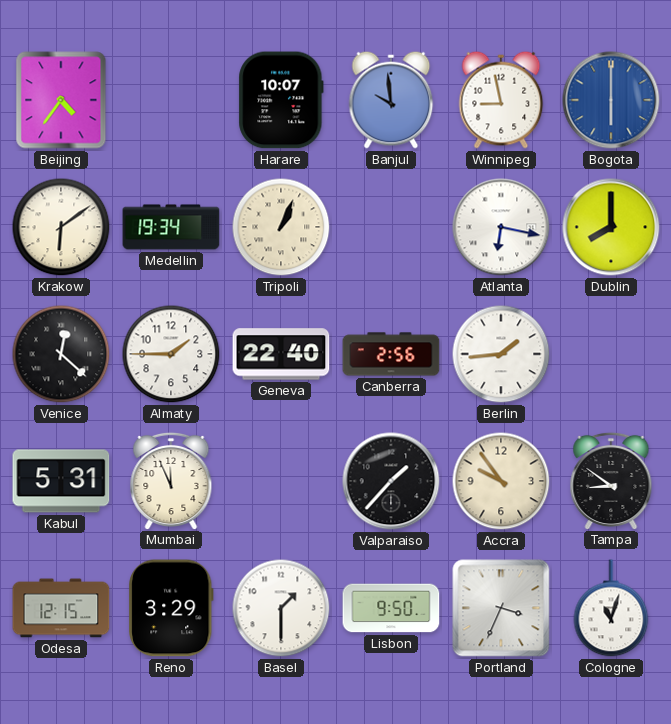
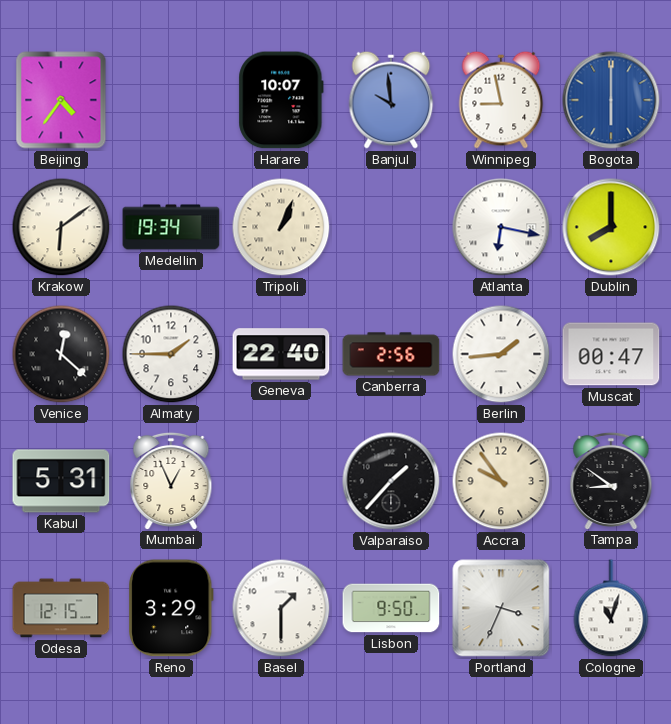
Muscat: none -> 00:47 (611, 354)
Mumbai: 11:56 -> 12:56 (171, 480)
